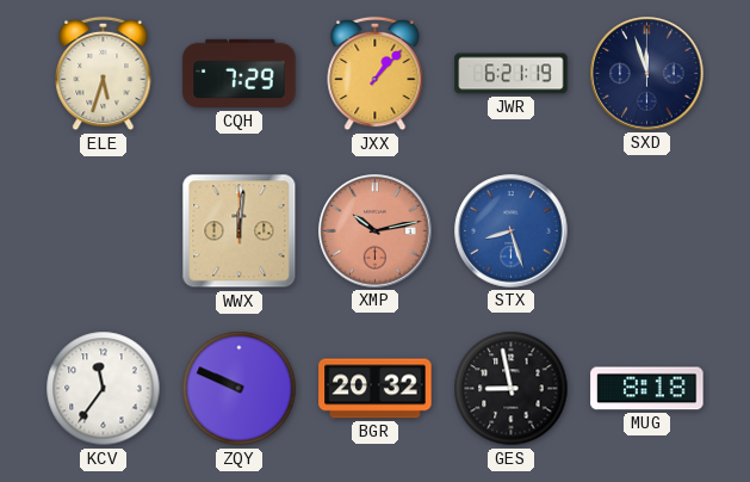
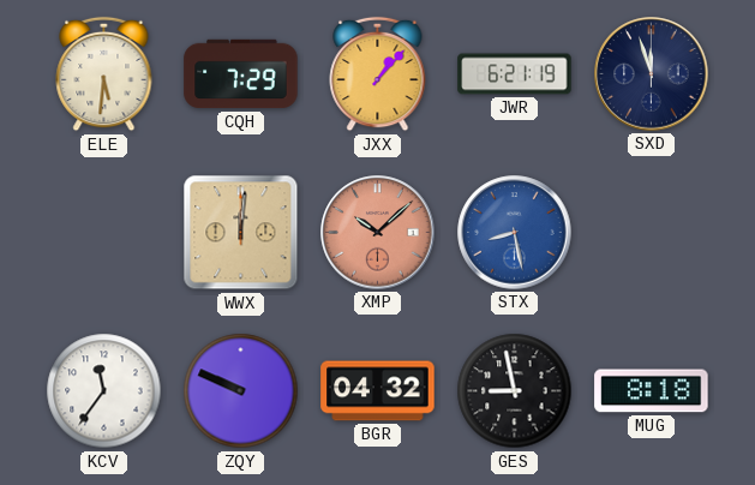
ELE: 5:33 -> 5:31 (104, 74)
XMP: 10:13 -> 10:08 (378, 233)
STX: 8:27 -> 8:28 (515, 233)
BGR: 20:32 -> 04:32 (378, 391)
